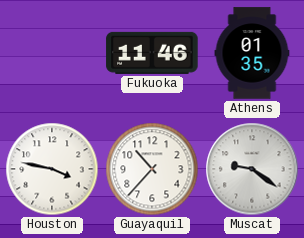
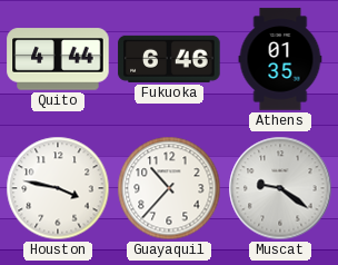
Quito: none -> 4:44 (58, 59)
Fukuoka: 11:46 -> 6:46 (169, 59)
